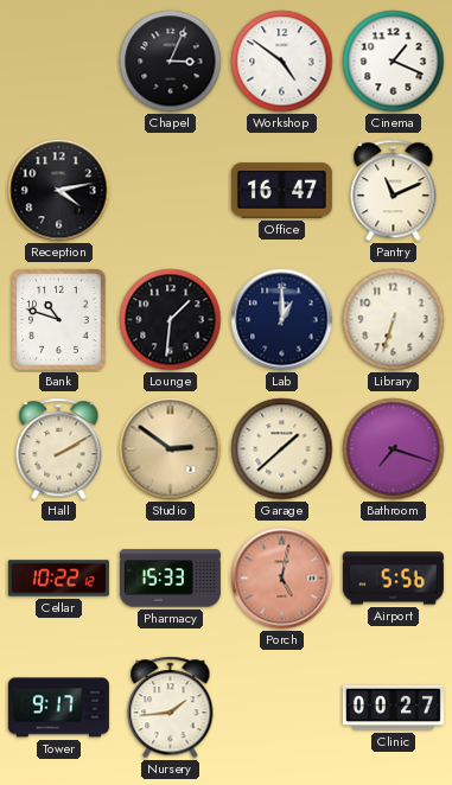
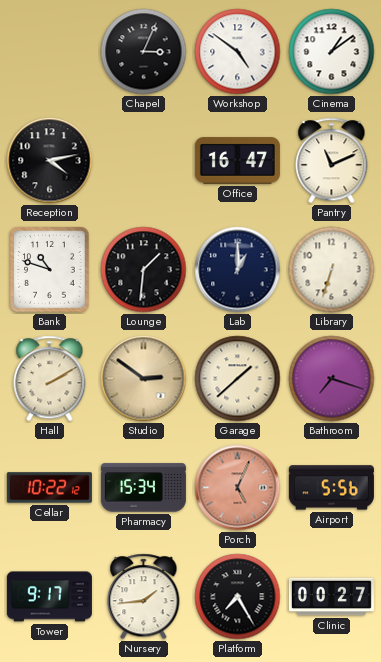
Cinema: 1:19 -> 1:09 (332, 52)
Pharmacy: 15:33 -> 15:34 (143, 488)
Porch: 5:02 -> 5:04 (238, 488)
Platform: none -> 7:25 (238, 597)
